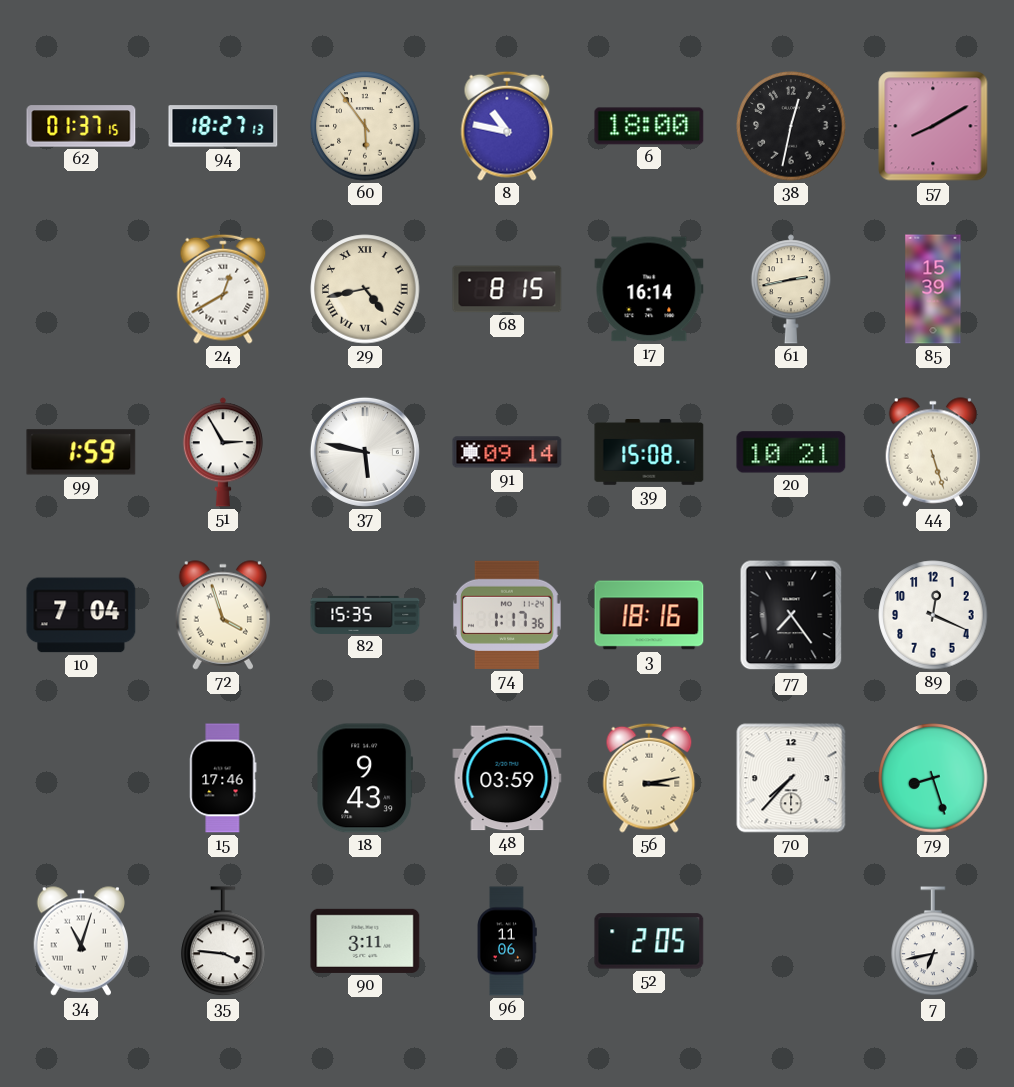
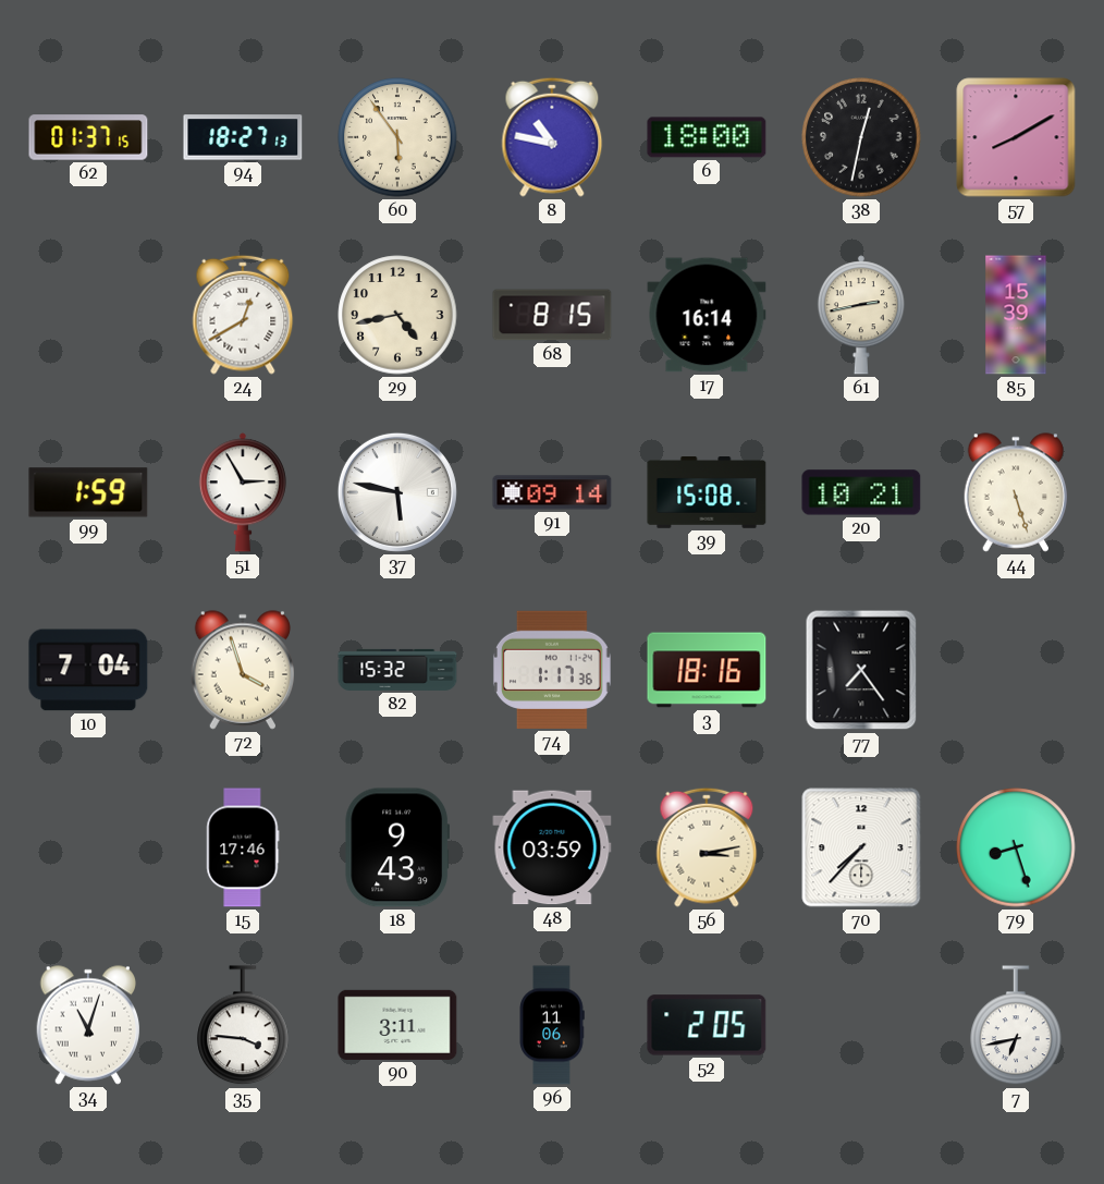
29 numerals: Roman -> Arabic (397, 315)
82: 15:35 -> 15:32 (397, 670)
89: 12:19 -> none (933, 615)
